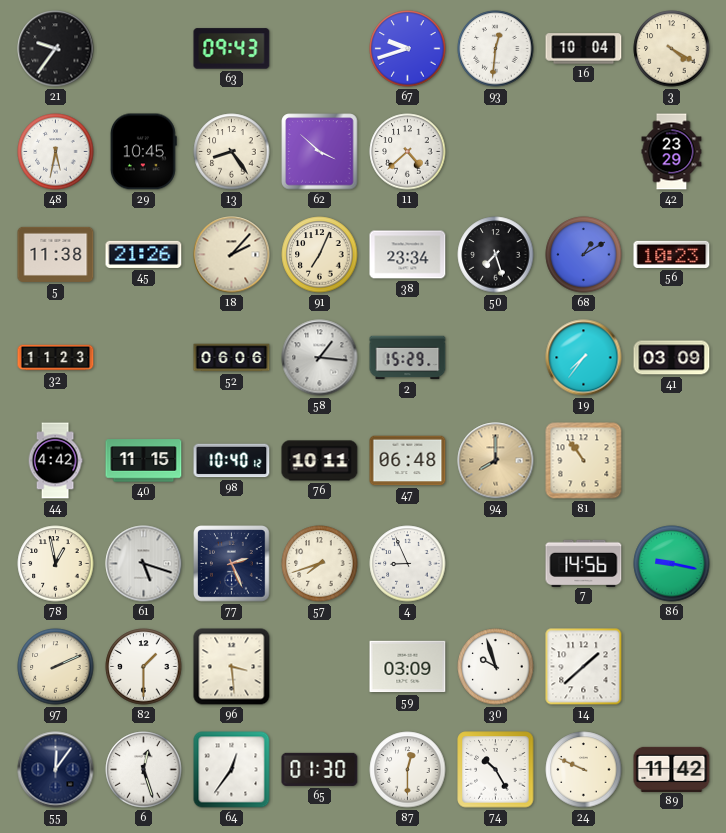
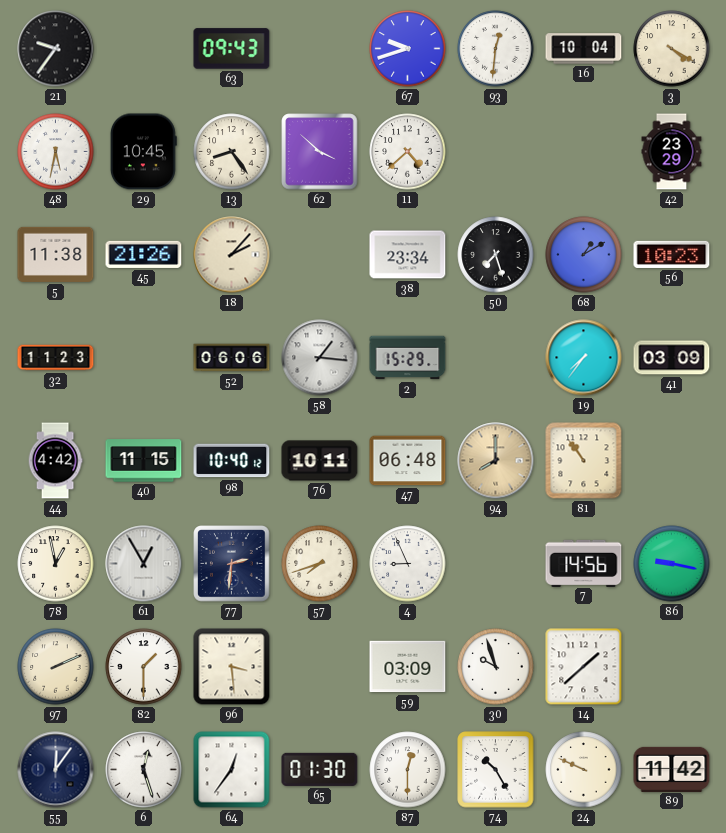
91: 7:04 -> none (320, 255)
61: 5:18 -> 12:55 (144, 564)
77: 2:26 -> 2:31 (232, 564)
